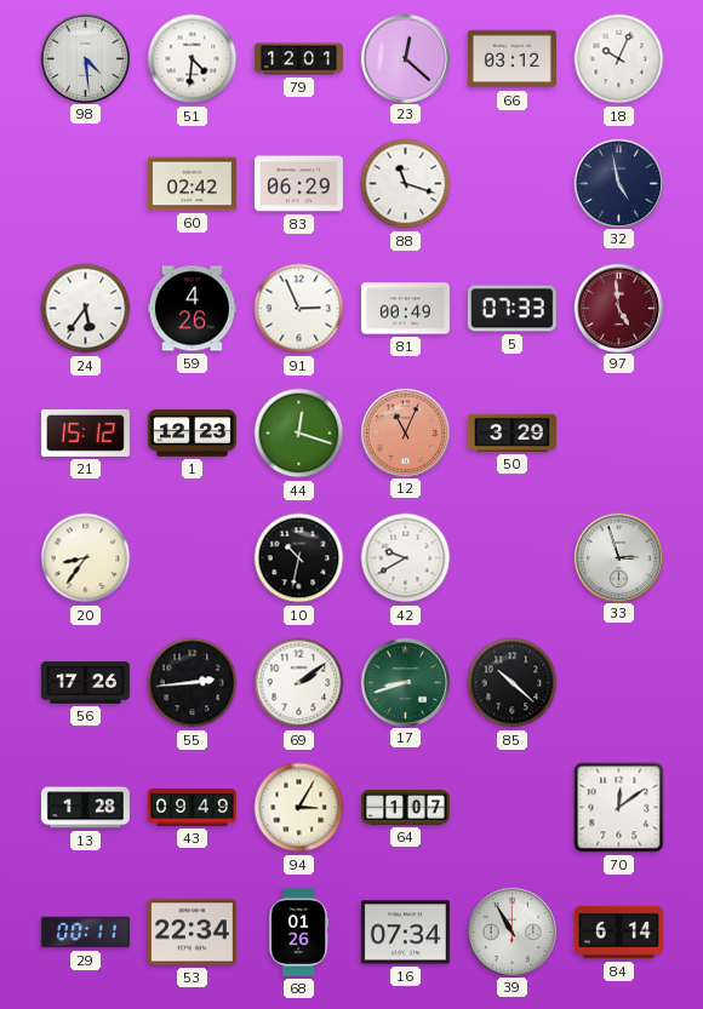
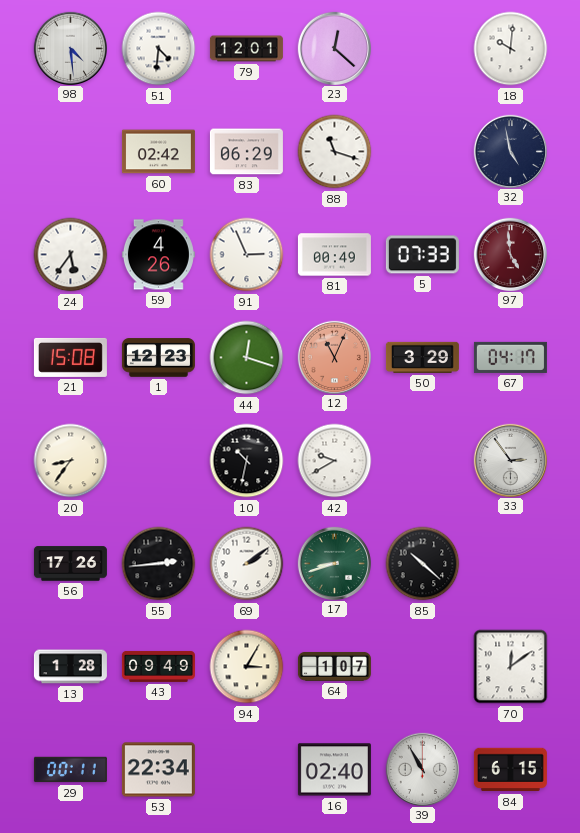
66: 03:12 -> none (511, 59)
18: 10:04 -> 10:01 (511, 49)
21: 15:12 -> 15:08 (70, 357)
67: none -> 04:17 (510, 357)
33: 2:57 -> 2:54 (510, 460)
68: 01:26 -> none (299, 931)
16: 07:34 -> 02:40 (334, 770)
84: 6:14 -> 6:15 (510, 770)
